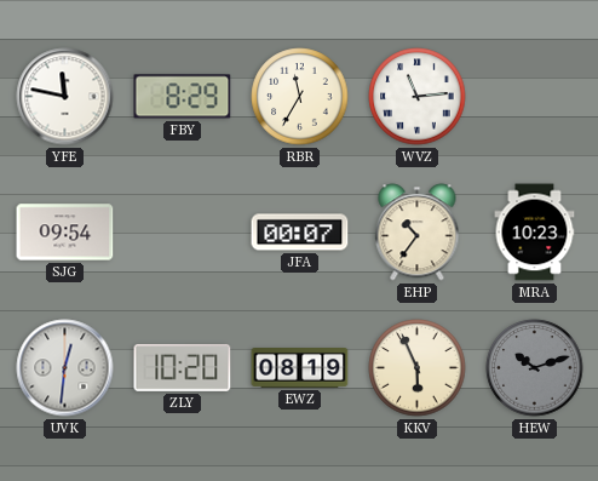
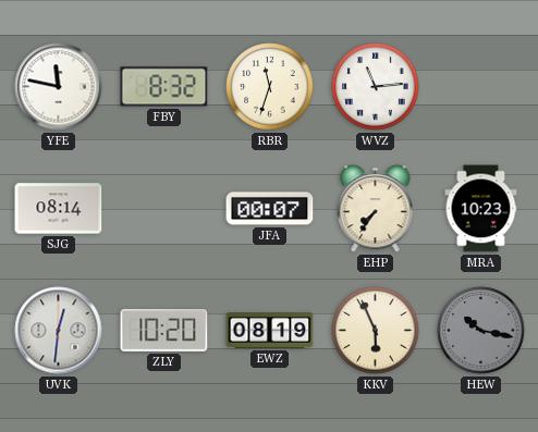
FBY: 8:29 -> 8:32 (164, 87)
RBR: 11:35 -> 11:33 (270, 87)
SJG: 09:54 -> 08:14 (59, 209)
EHP: 10:36 -> 7:36 (376, 209)
HEW: 10:12 -> 10:17 (481, 331)
